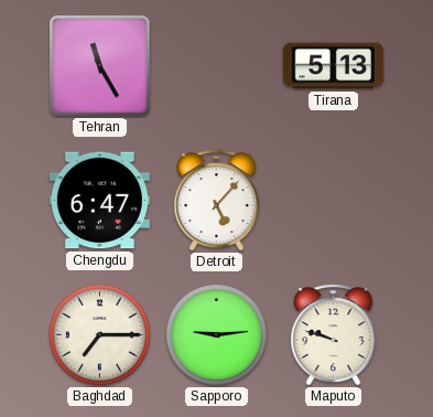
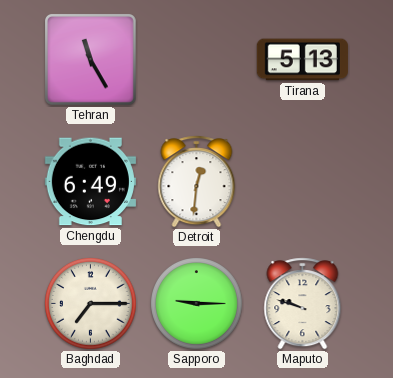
Chengdu: 6:47 -> 6:49 (90, 182)
Detroit: 5:07 -> 12:31 (197, 182)
Sapporo: 9:14 -> 9:15 (197, 304)
